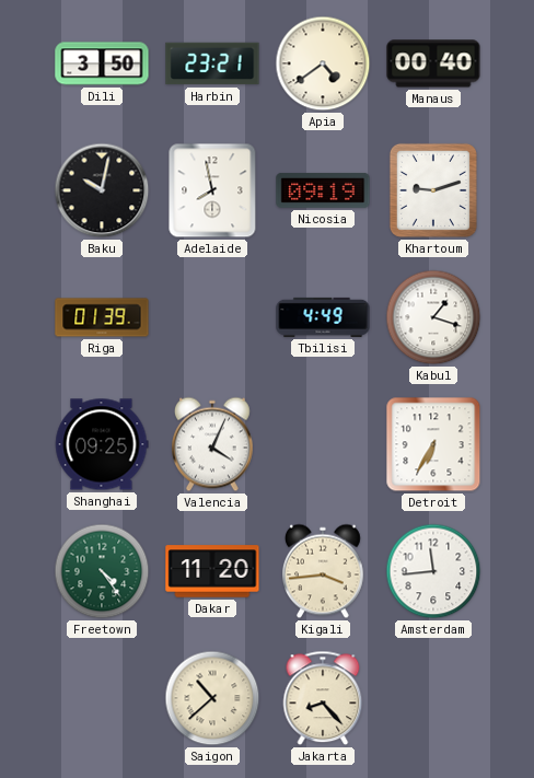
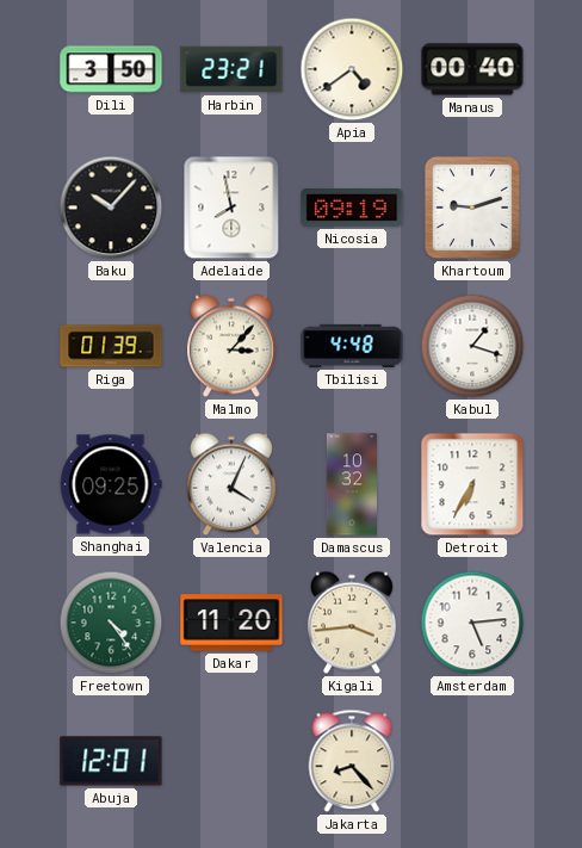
Baku: 10:02 -> 10:07 (111, 208)
Malmo: none -> 3:07 (233, 346)
Tbilisi: 4:49 -> 4:48 (352, 346)
Damascus: none -> 10:32 (352, 484)
Amsterdam: 11:44 -> 5:14 (472, 623)
Abuja: none -> 12:01 (111, 761)
Saigon: 10:38 -> none (212, 698)
